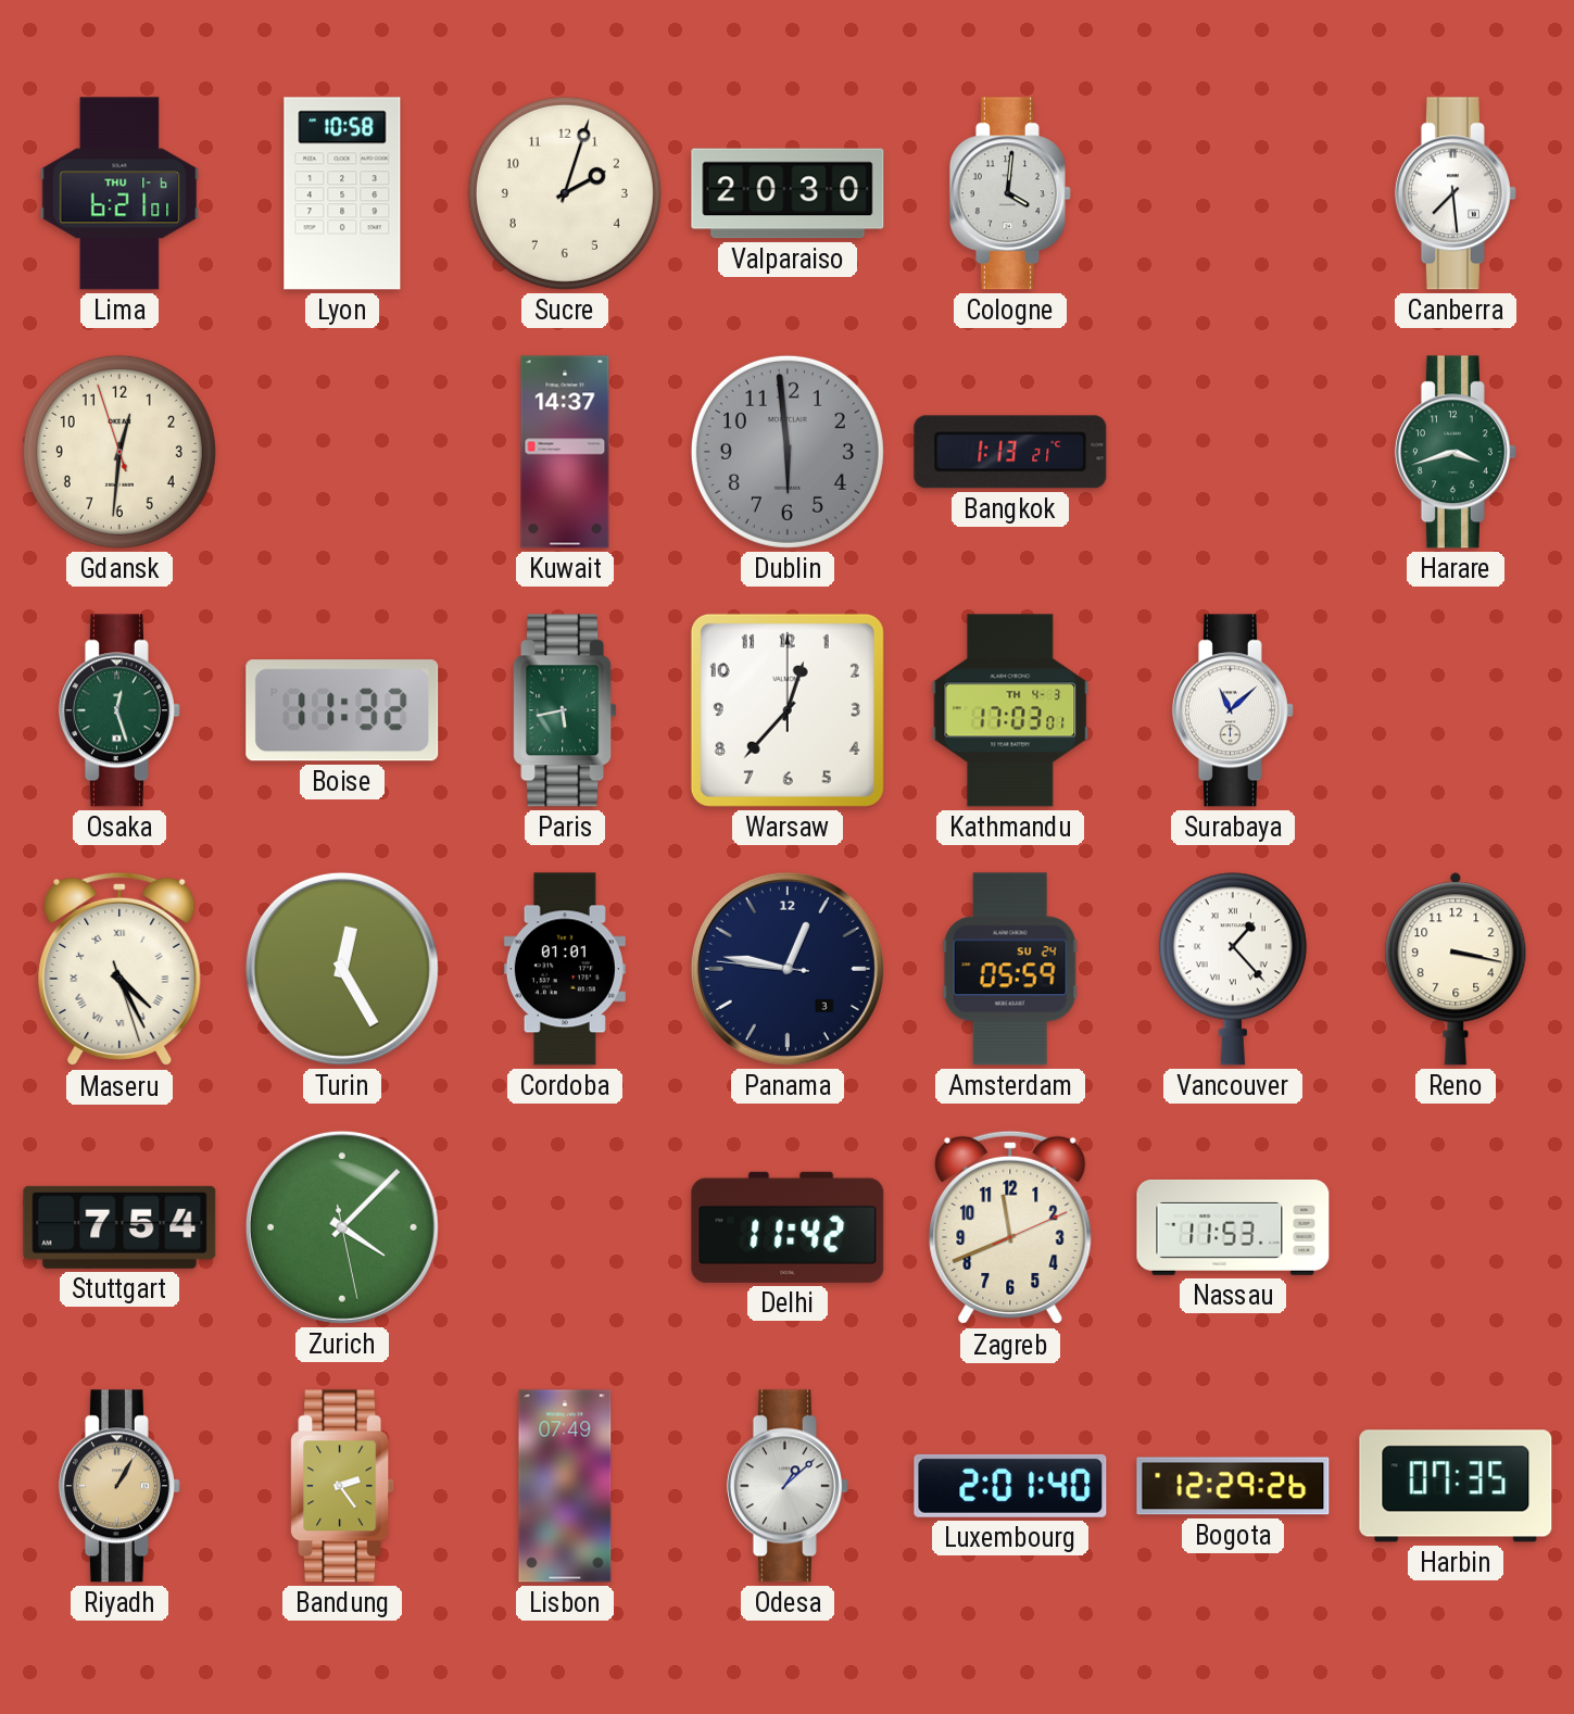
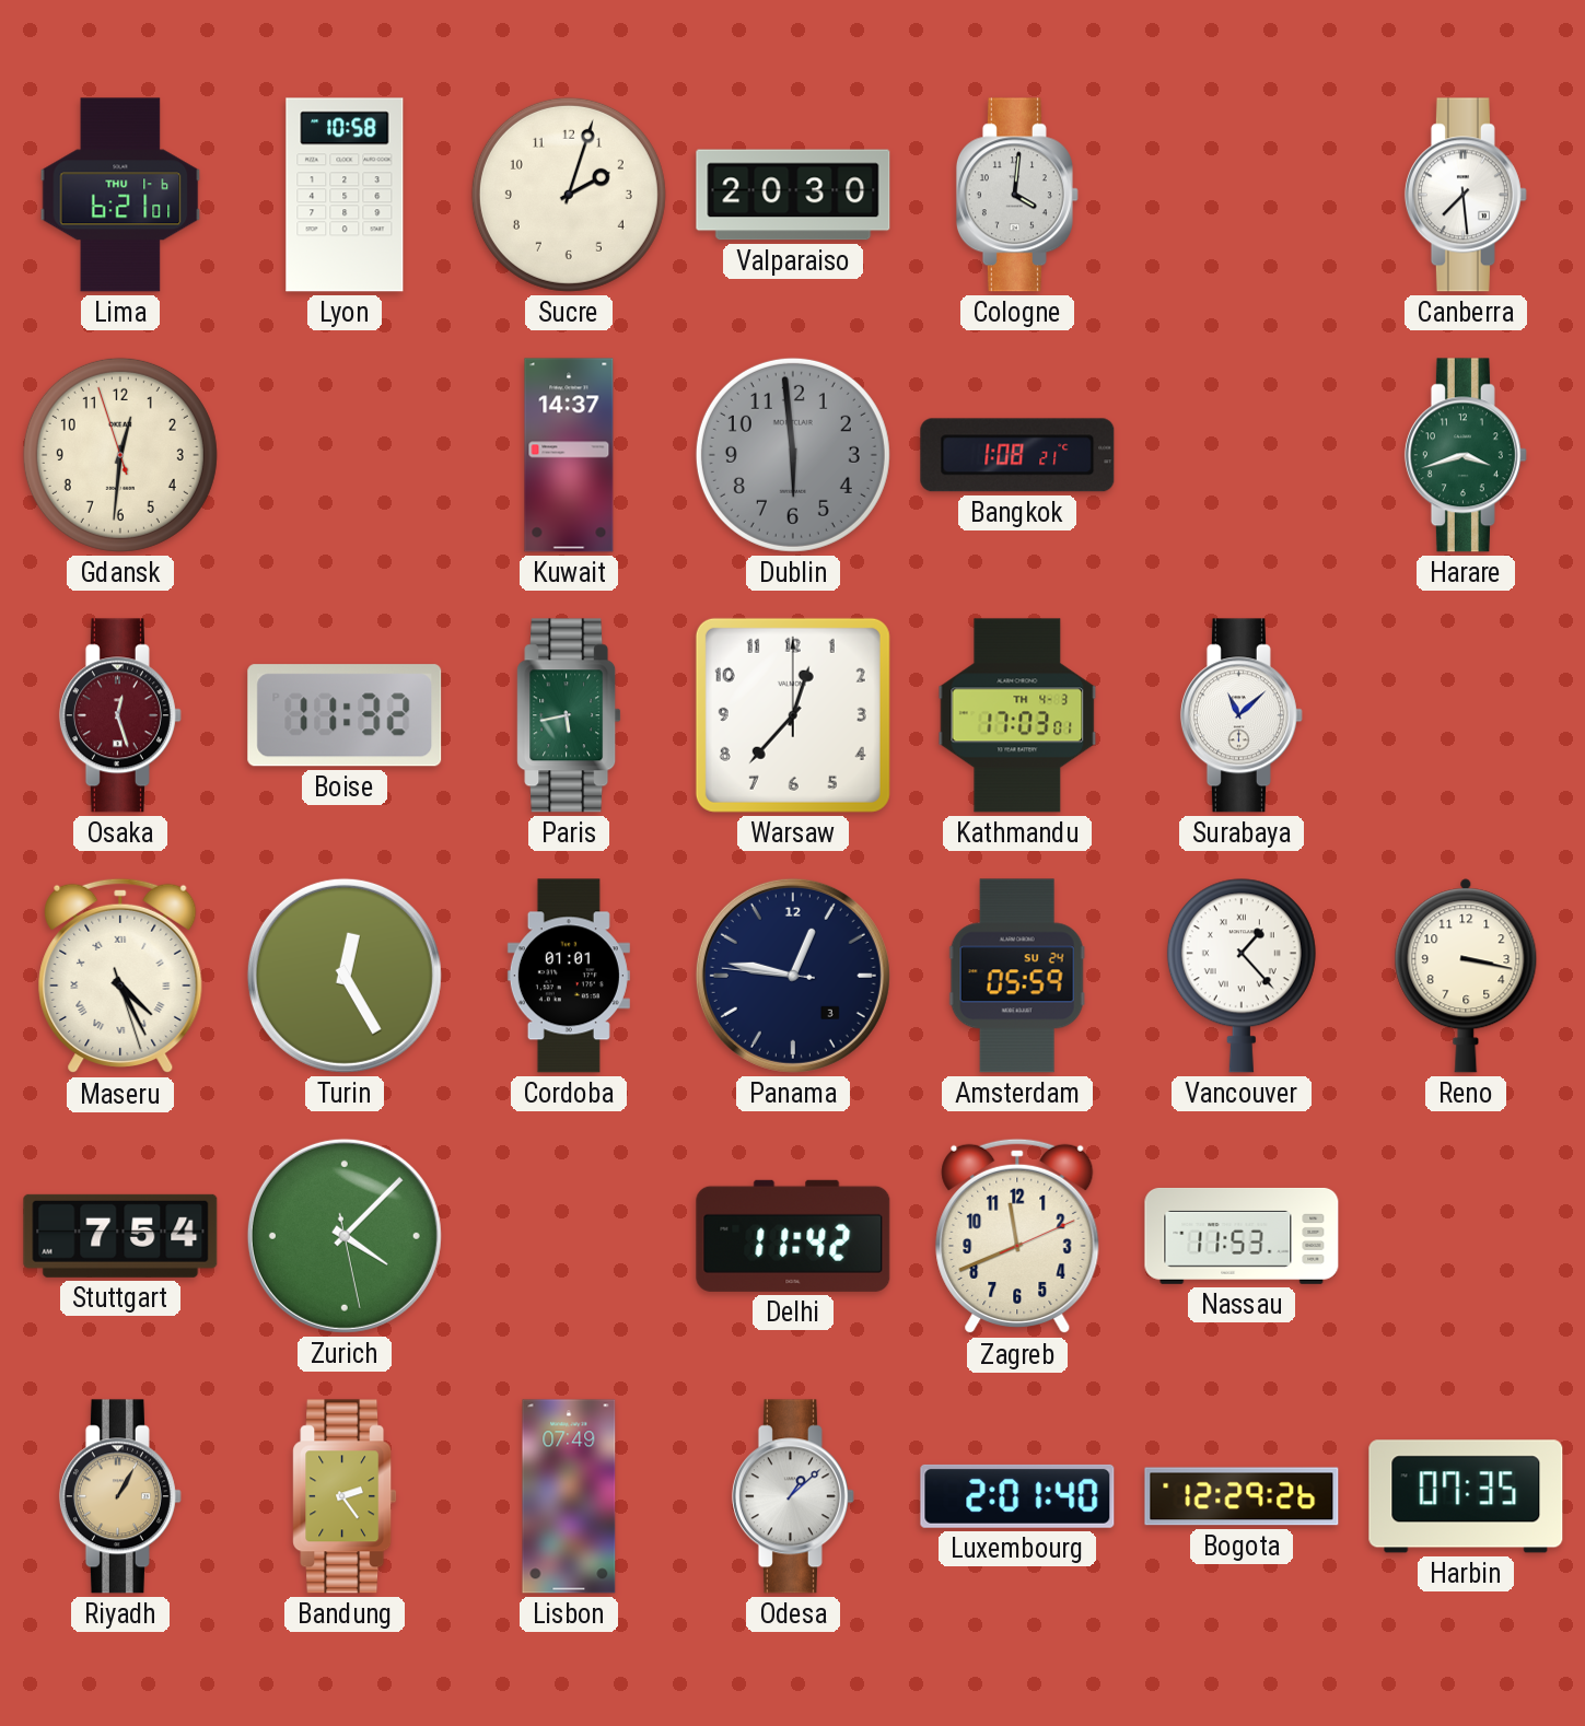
Bangkok: 1:13 -> 1:08 (1017, 455)
Osaka dial: green -> burgundy (120, 715)
